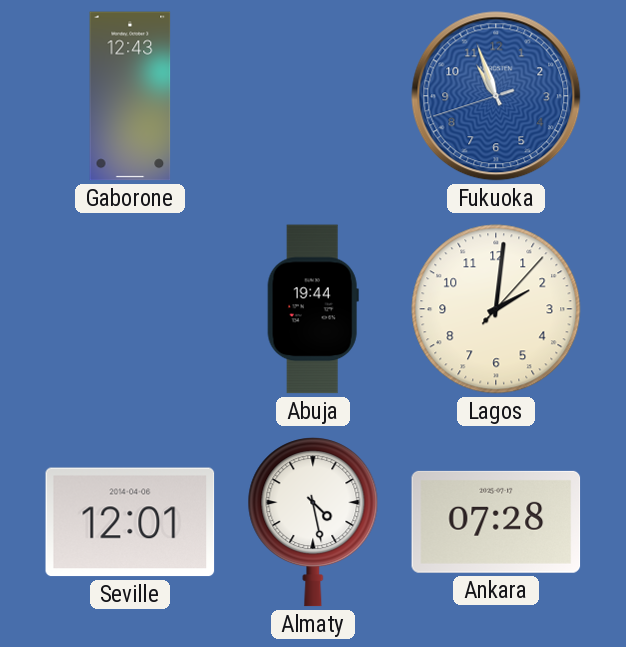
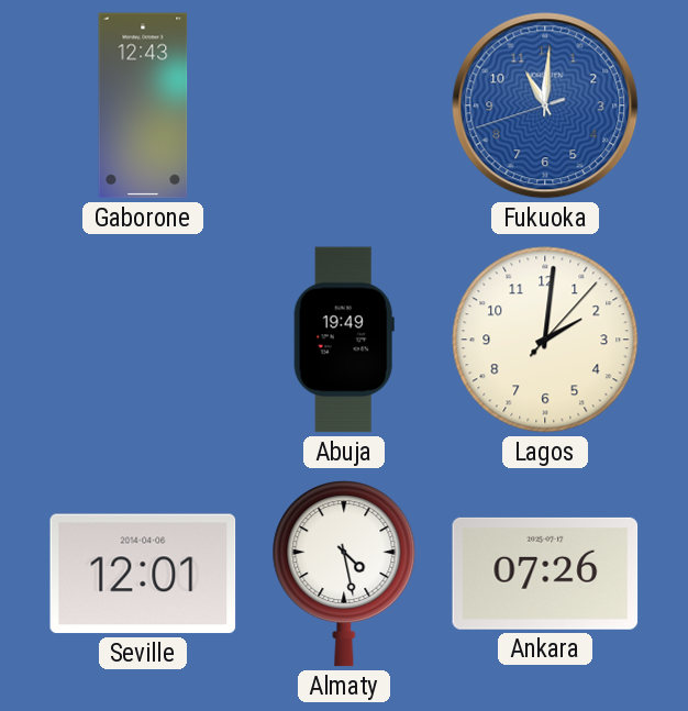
Fukuoka: 10:56 -> 11:00 (545, 105)
Abuja: 19:44 -> 19:49 (344, 340)
Ankara: 07:28 -> 07:26 (545, 574)
